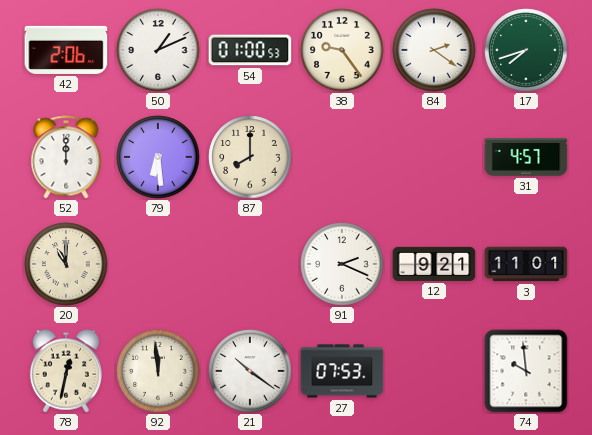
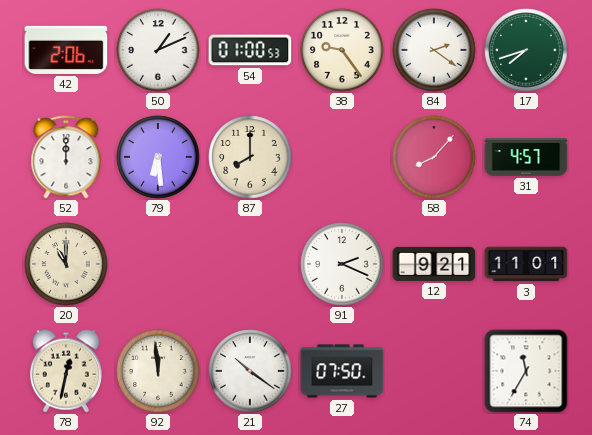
58: none -> 8:07 (434, 157)
27: 07:53 -> 07:50 (342, 371)
74: 9:59 -> 11:35 (526, 371)
